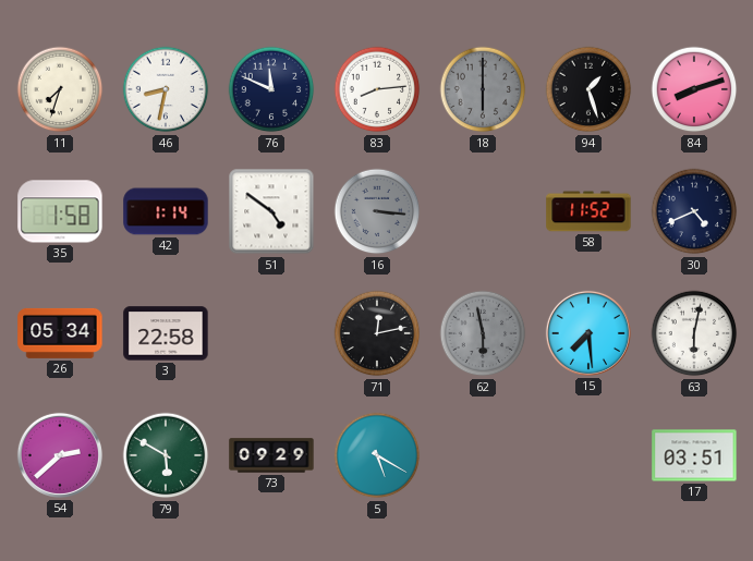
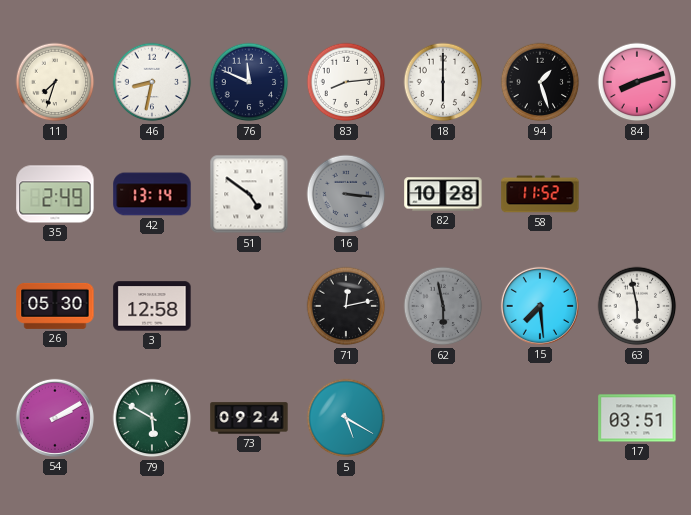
18 dial: grey -> white (443, 82)
35: 1:58 -> 2:49 (55, 194)
42: 1:14 -> 13:14 (152, 194)
82: none -> 10:28 (443, 194)
30: 4:41 -> none (694, 211)
26: 05:34 -> 05:30 (55, 306)
3: 22:58 -> 12:58 (152, 306)
63: 6:02 -> 5:58 (637, 306)
54: 2:38 -> 2:10 (55, 418)
73: 09:29 -> 09:24 (249, 418)
